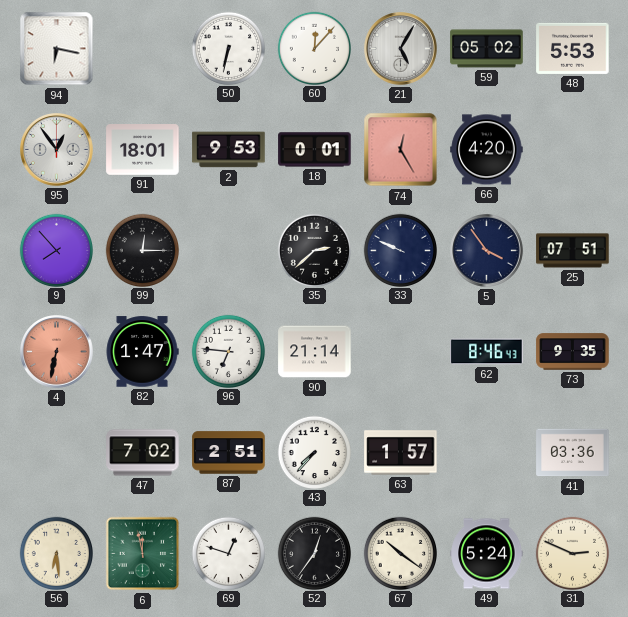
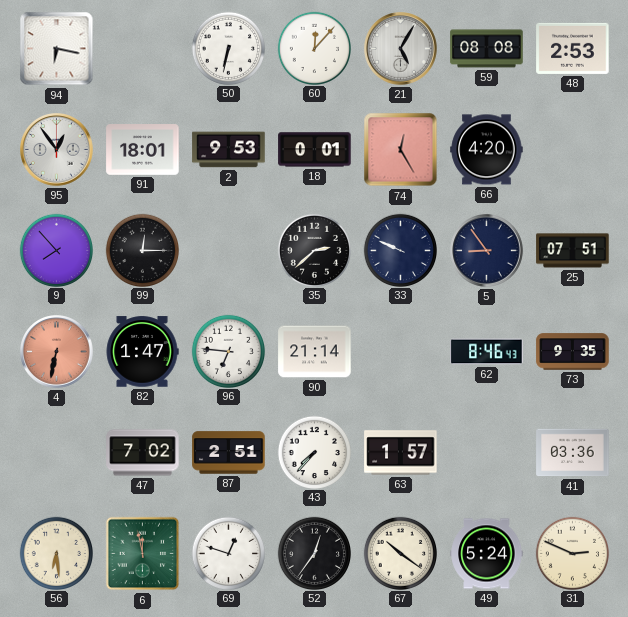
59: 05:02 -> 08:08 (487, 49)
48: 5:53 -> 2:53 (573, 48)
5: 3:54 -> 8:54 (487, 251)
